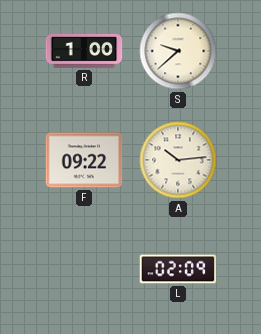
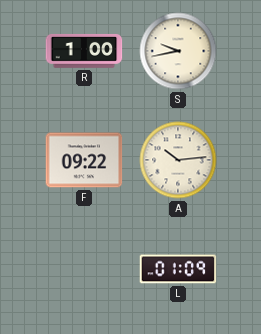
S: 9:38 -> 9:43 (178, 51)
L: 02:09 -> 01:09 (178, 269)
